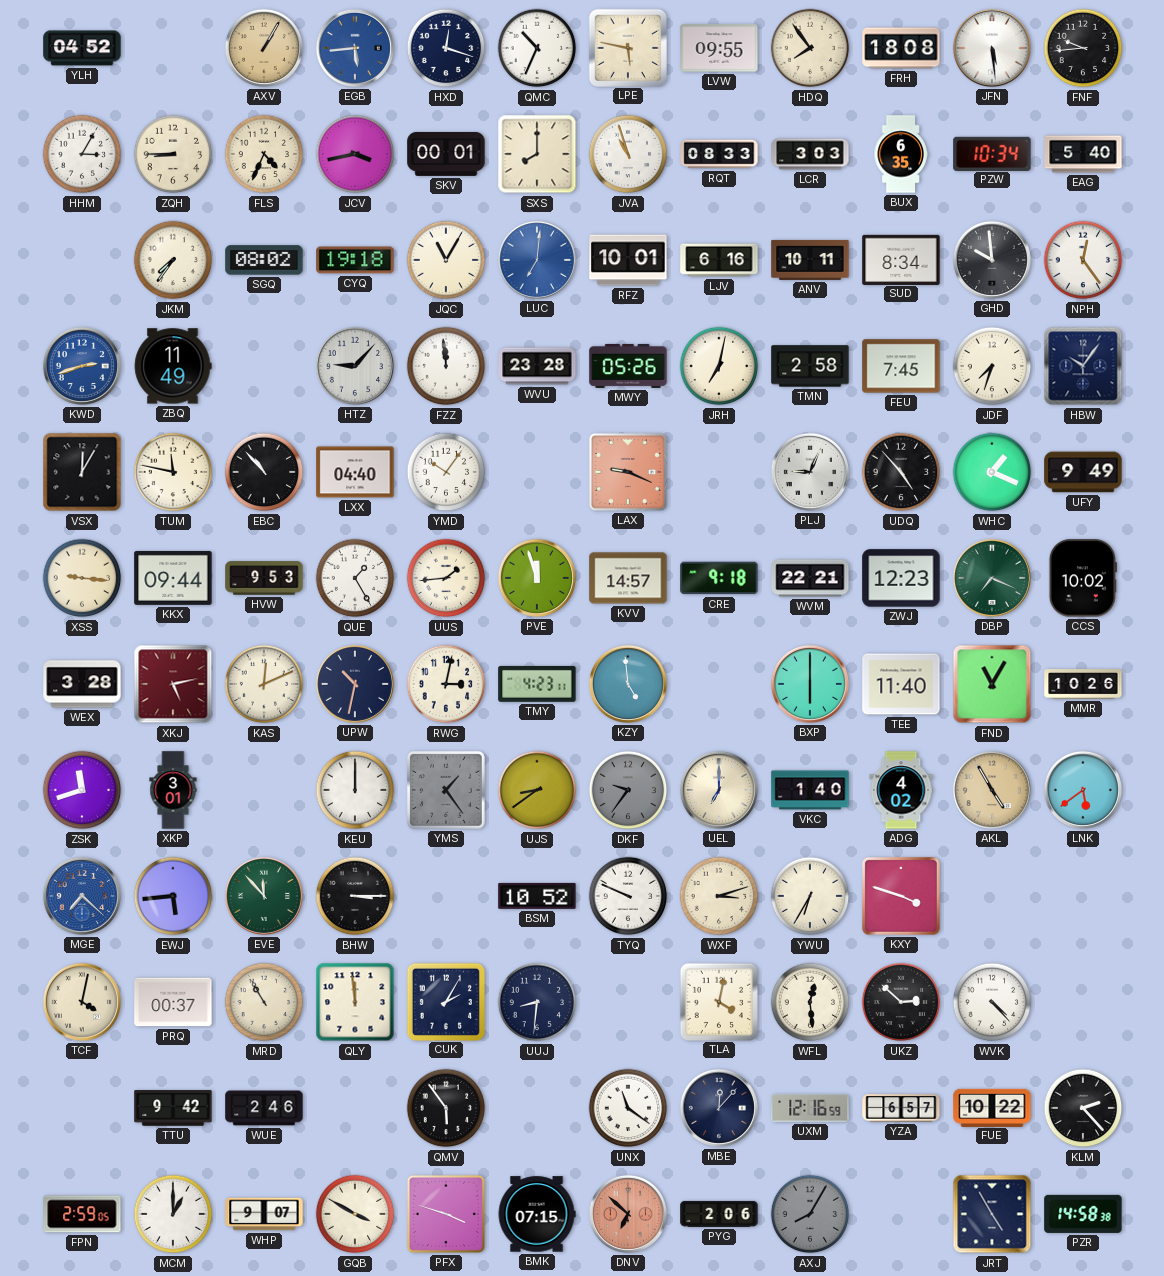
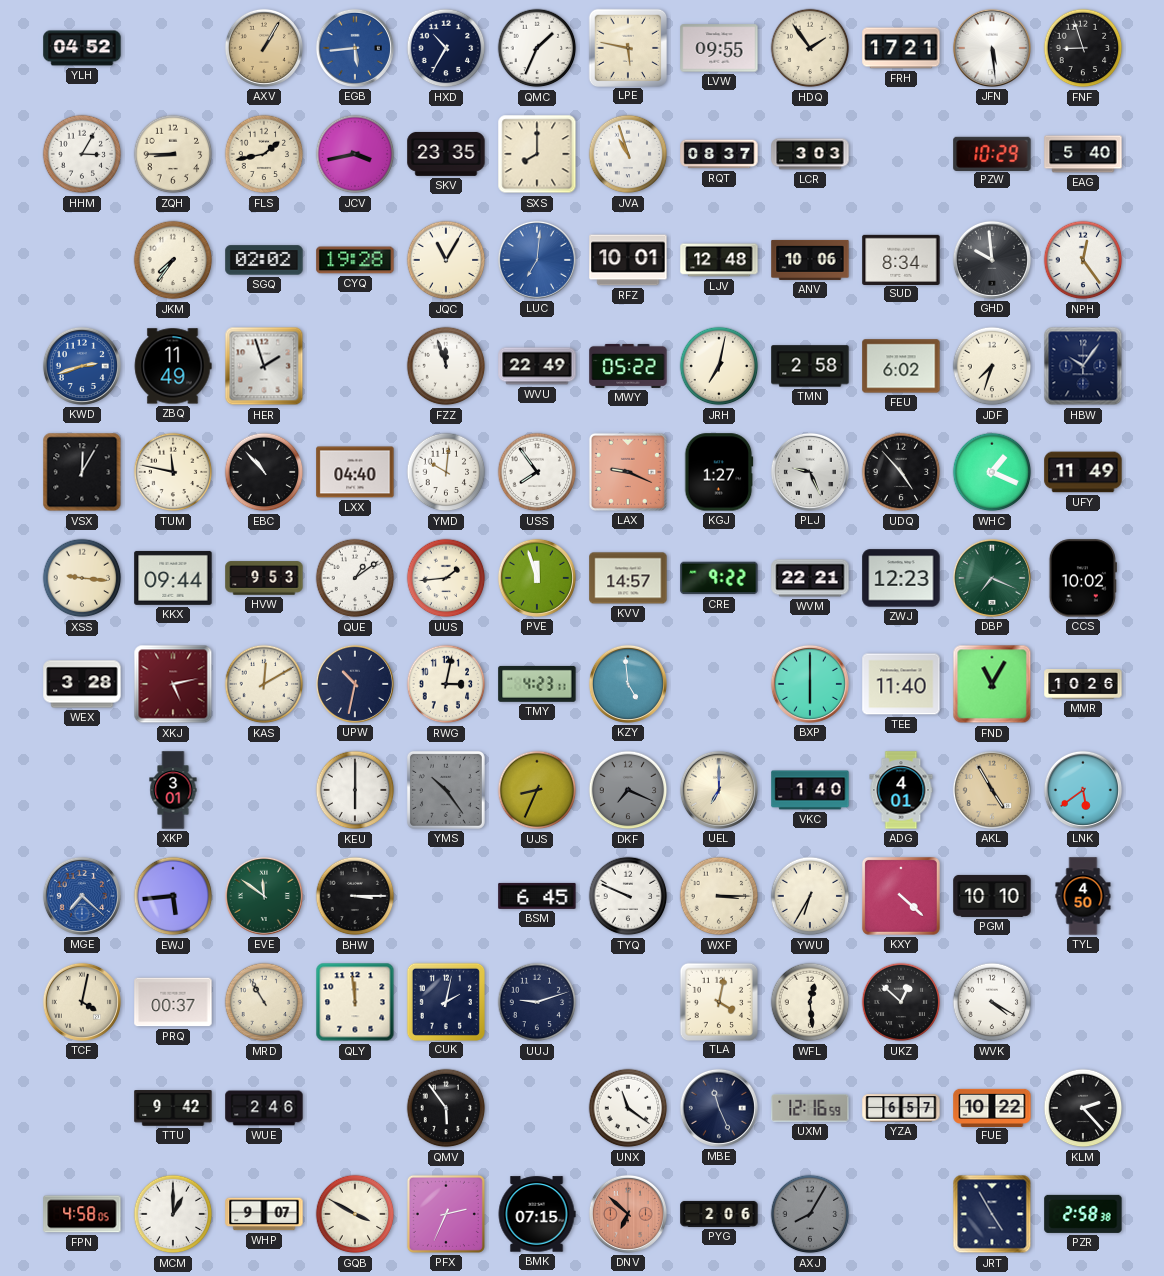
HXD: 12:18 -> 10:35 (446, 48)
QMC: 10:34 -> 1:34 (537, 48)
HDQ: 7:54 -> 1:54 (810, 48)
FRH: 18:08 -> 17:21 (901, 48)
FNF: 9:44 -> 8:57 (1083, 48)
FLS: 4:34 -> 1:43 (264, 154)
SKV: 00:01 -> 23:35 (446, 154)
RQT: 08:33 -> 08:37 (719, 154)
BUX: 6:35 -> none (901, 154)
PZW: 10:34 -> 10:29 (992, 153)
SGQ: 08:02 -> 02:02 (264, 260)
CYQ: 19:18 -> 19:28 (355, 260)
LJV: 6:16 -> 12:48 (719, 260)
ANV: 10:11 -> 10:06 (810, 260)
HER: none -> 1:57 (264, 366)
HTZ: 9:07 -> none (355, 366)
FZZ: 11:59 -> 11:57 (446, 366)
WVU: 23:28 -> 22:49 (537, 366)
MWY: 05:26 -> 05:22 (628, 366)
FEU: 7:45 -> 6:02 (901, 366)
YMD: 10:06 -> 10:01 (446, 472)
USS: none -> 7:54 (537, 472)
KGJ: none -> 1:27 (719, 472)
PLJ: 9:04 -> 9:26 (810, 472)
UFY: 9:49 -> 11:49 (1083, 472)
QUE: 1:25 -> 1:09 (355, 578)
CRE: 9:18 -> 9:22 (719, 578)
KAS: 12:11 -> 12:10 (264, 684)
ZSK: 11:42 -> none (82, 790)
KEU: 12:00 -> 6:00 (355, 790)
YMS: 1:24 -> 10:24 (446, 790)
UJS: 8:39 -> 8:34 (537, 790)
DKF: 9:36 -> 7:19 (628, 790)
ADG: 4:02 -> 4:01 (901, 790)
EVE: 11:53 -> 11:51 (264, 896)
BSM: 10:52 -> 6:45 (537, 896)
WXF: 3:12 -> 3:15 (719, 896)
KXY: 3:48 -> 4:22 (901, 896)
PGM: none -> 10:10 (992, 896)
TYL: none -> 4:50 (1083, 896)
CUK: 2:05 -> 2:02 (445, 1001)
UUJ: 8:31 -> 9:12 (537, 1002)
UKZ: 2:52 -> 12:52 (901, 1002)
WVK: 4:23 -> 4:20 (992, 1002)
MBE: 12:07 -> 11:26 (719, 1108)
FPN: 2:59 -> 4:58 (82, 1214)
PFX: 3:48 -> 2:34 (446, 1214)
PZR: 14:58 -> 2:58 (1083, 1214)
